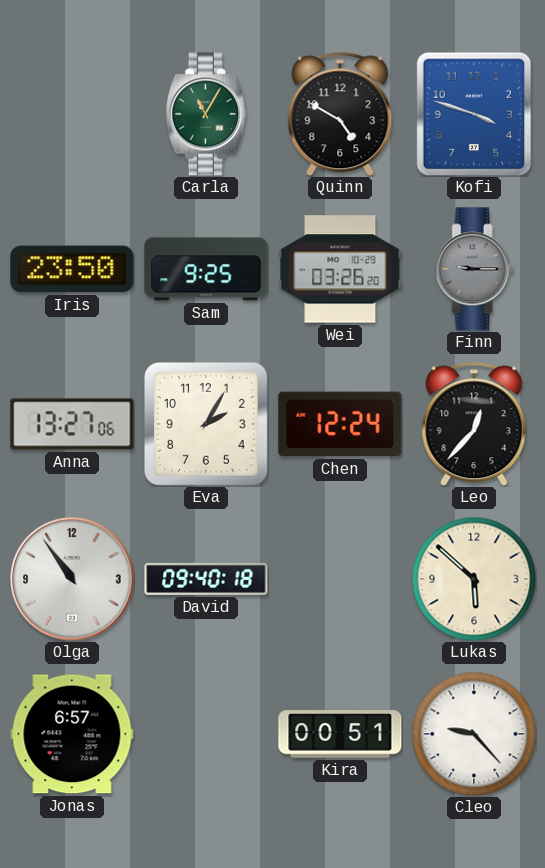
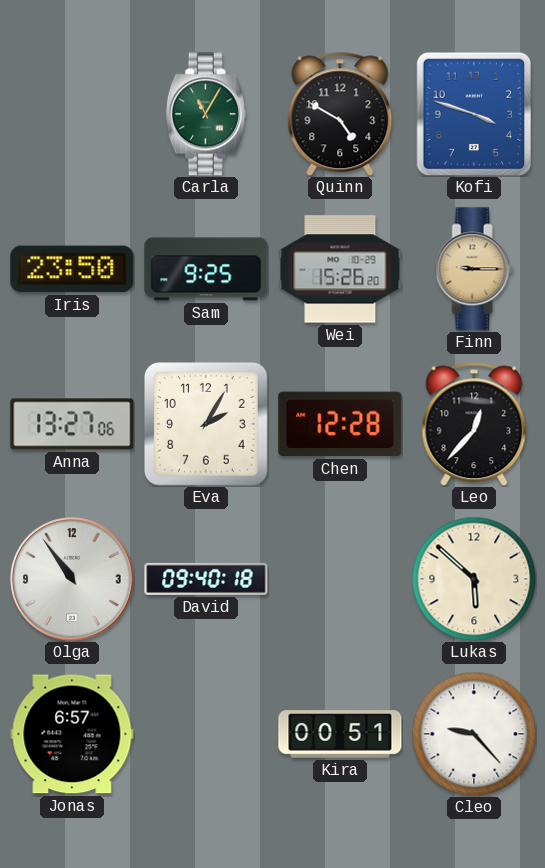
Wei: 03:26 -> 15:26 (340, 269)
Finn dial: grey -> champagne (474, 269)
Chen: 12:24 -> 12:28 (340, 424)
